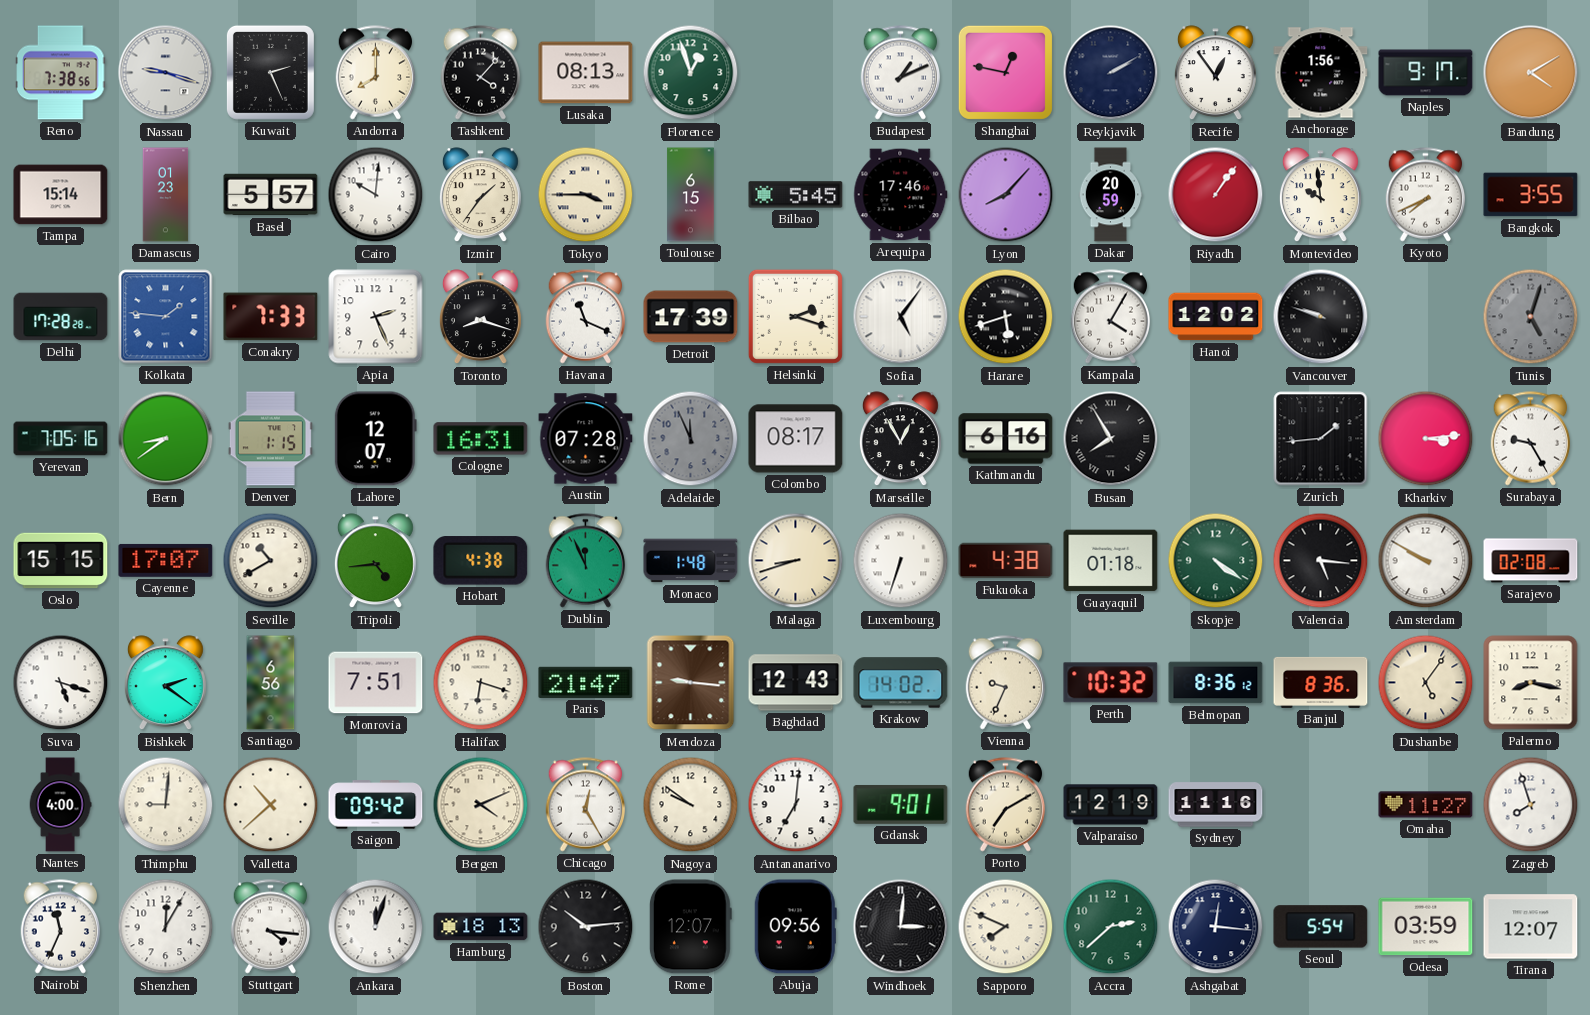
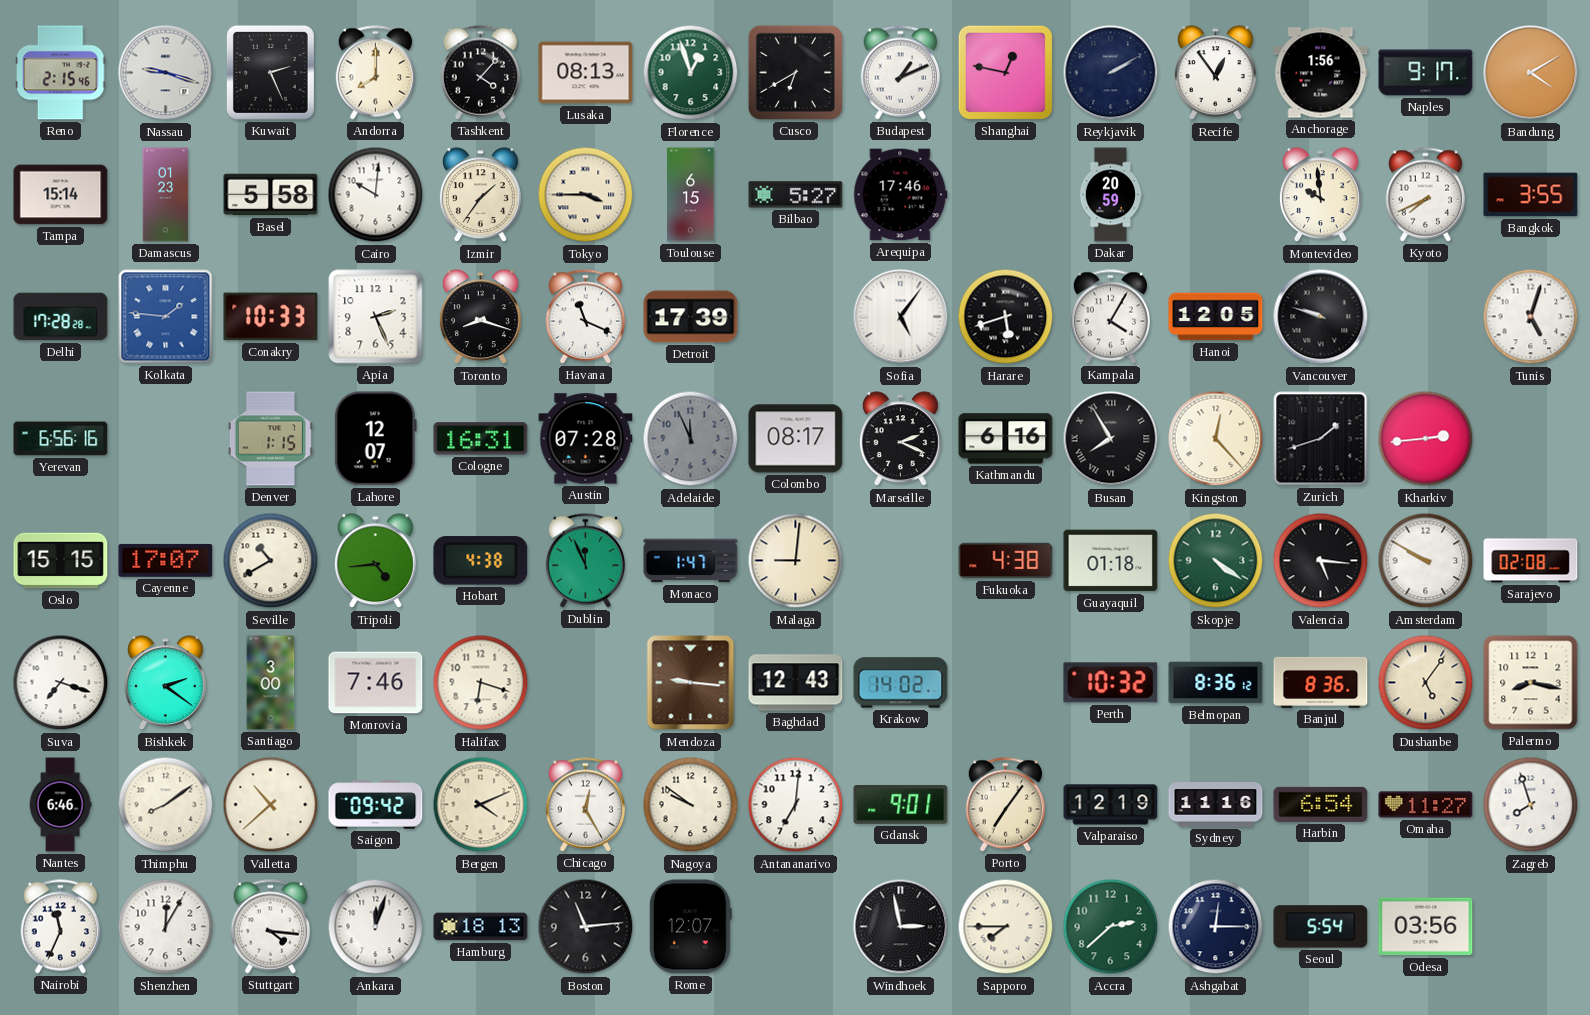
Reno: 7:38 -> 2:15 (61, 73)
Cusco: none -> 6:40 (795, 72)
Basel: 5:57 -> 5:58 (271, 195)
Bilbao: 5:45 -> 5:27 (796, 195)
Lyon: 8:07 -> none (1006, 195)
Riyadh: 1:06 -> none (1216, 195)
Conakry: 7:33 -> 10:33 (271, 317)
Helsinki: 2:18 -> none (795, 316)
Hanoi: 12:02 -> 12:05 (1216, 317)
Tunis dial: grey -> white (1531, 317)
Yerevan: 7:05 -> 6:56 (61, 439)
Bern: 8:39 -> none (166, 439)
Marseille: 12:55 -> 2:19 (900, 439)
Kingston: none -> 12:23 (1216, 439)
Zurich: 1:44 -> 1:42 (1321, 439)
Kharkiv: 3:14 -> 2:44 (1426, 439)
Surabaya: 9:25 -> none (1531, 439)
Monaco: 1:48 -> 1:47 (691, 561)
Malaga: 8:42 -> 9:01 (796, 561)
Luxembourg: 6:33 -> none (901, 561)
Suva: 5:18 -> 7:18 (61, 683)
Santiago: 6:56 -> 3:00 (271, 683)
Monrovia: 7:51 -> 7:46 (376, 683)
Paris: 21:47 -> none (586, 682)
Vienna: 9:34 -> none (1006, 683)
Nantes: 4:00 -> 6:46 (60, 805)
Thimphu: 9:01 -> 8:09 (166, 805)
Porto: 7:10 -> 7:06 (1006, 805)
Harbin: none -> 6:54 (1321, 804)
Boston: 10:14 -> 11:14 (586, 927)
Abuja: 09:56 -> none (795, 927)
Windhoek: 3:01 -> 2:58 (901, 927)
Sapporo: 7:49 -> 7:45 (1006, 927)
Ashgabat: 12:16 -> 12:15 (1216, 927)
Odesa: 03:59 -> 03:56 (1426, 927)
Tirana: 12:07 -> none (1531, 927)
